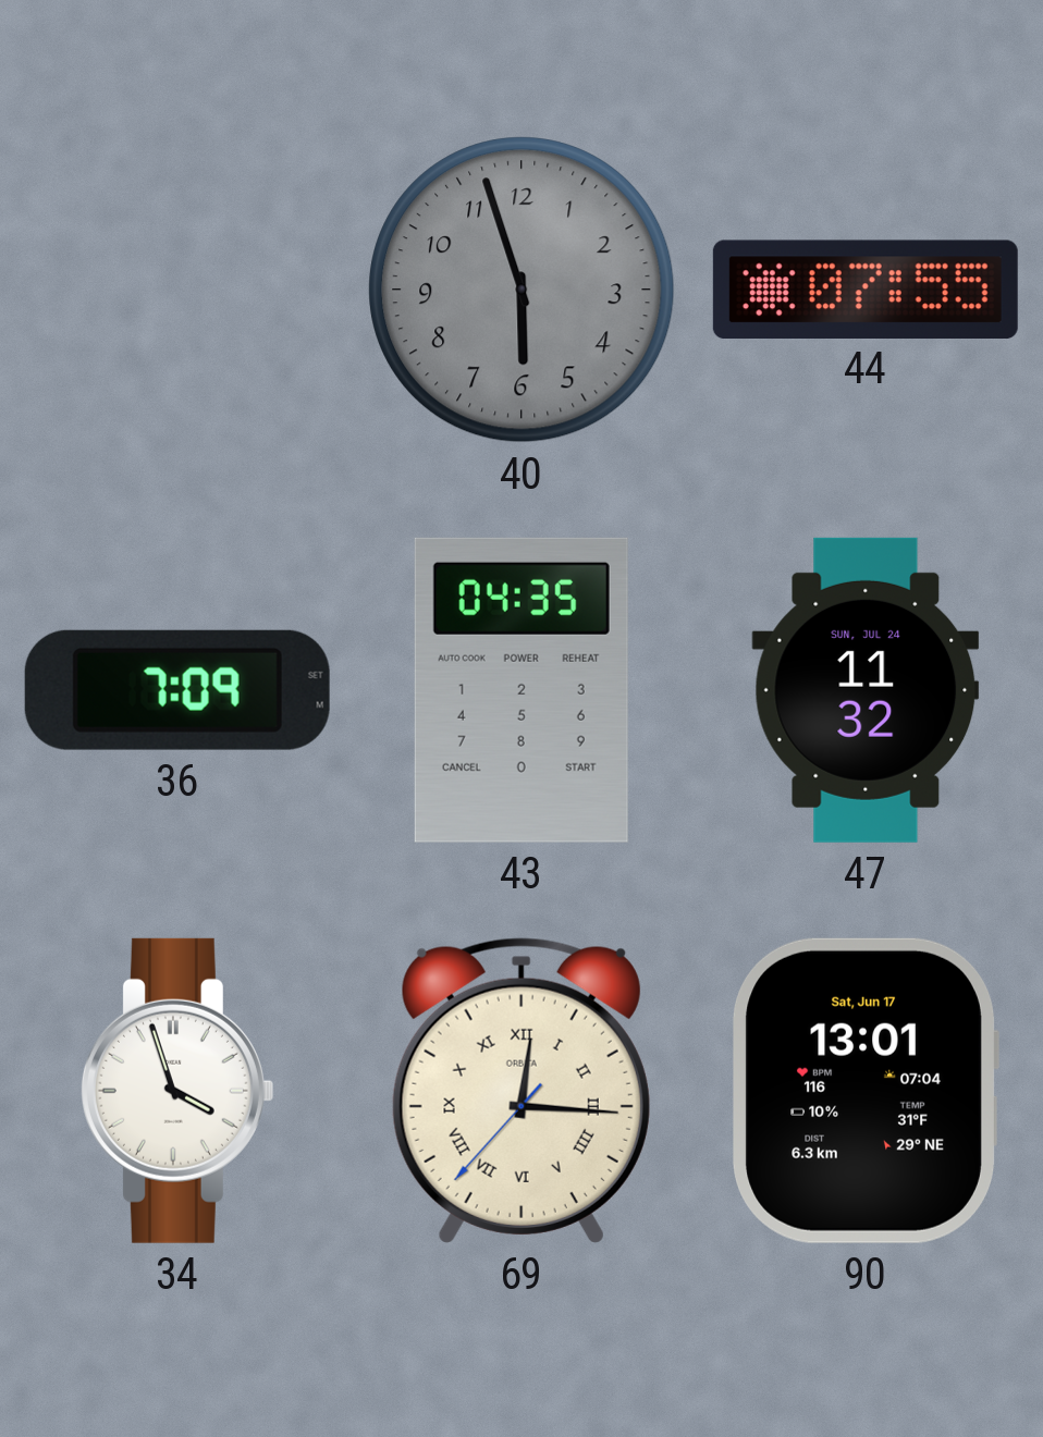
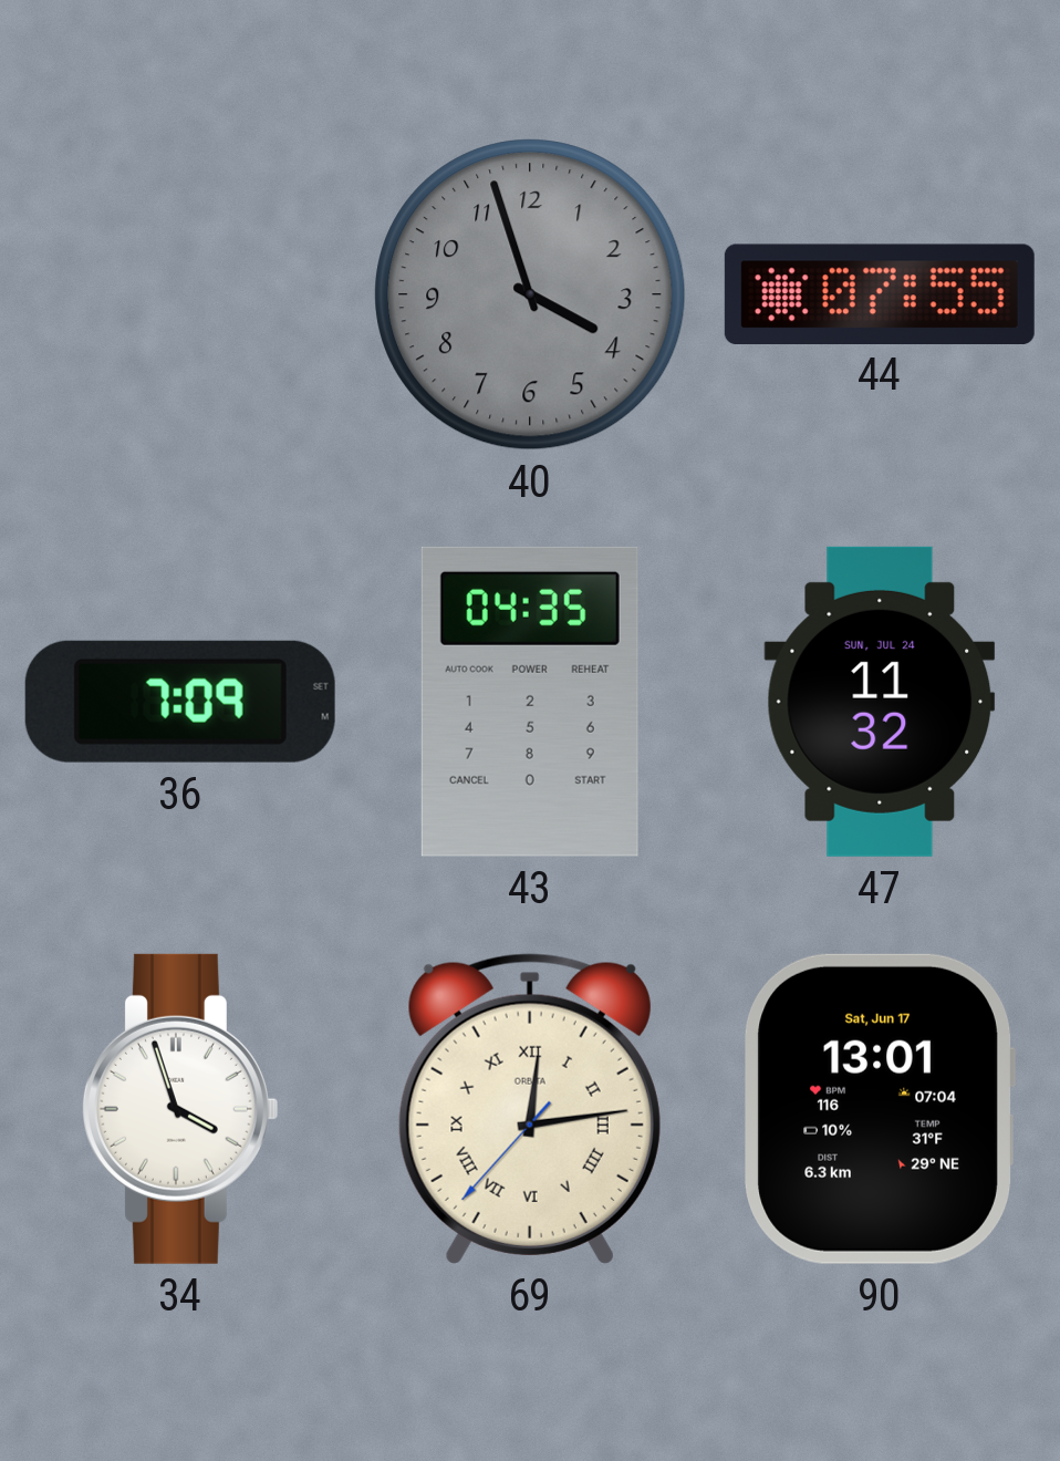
40: 5:57 -> 3:57 (530, 294)
69: 12:15 -> 12:13 (530, 1109)
